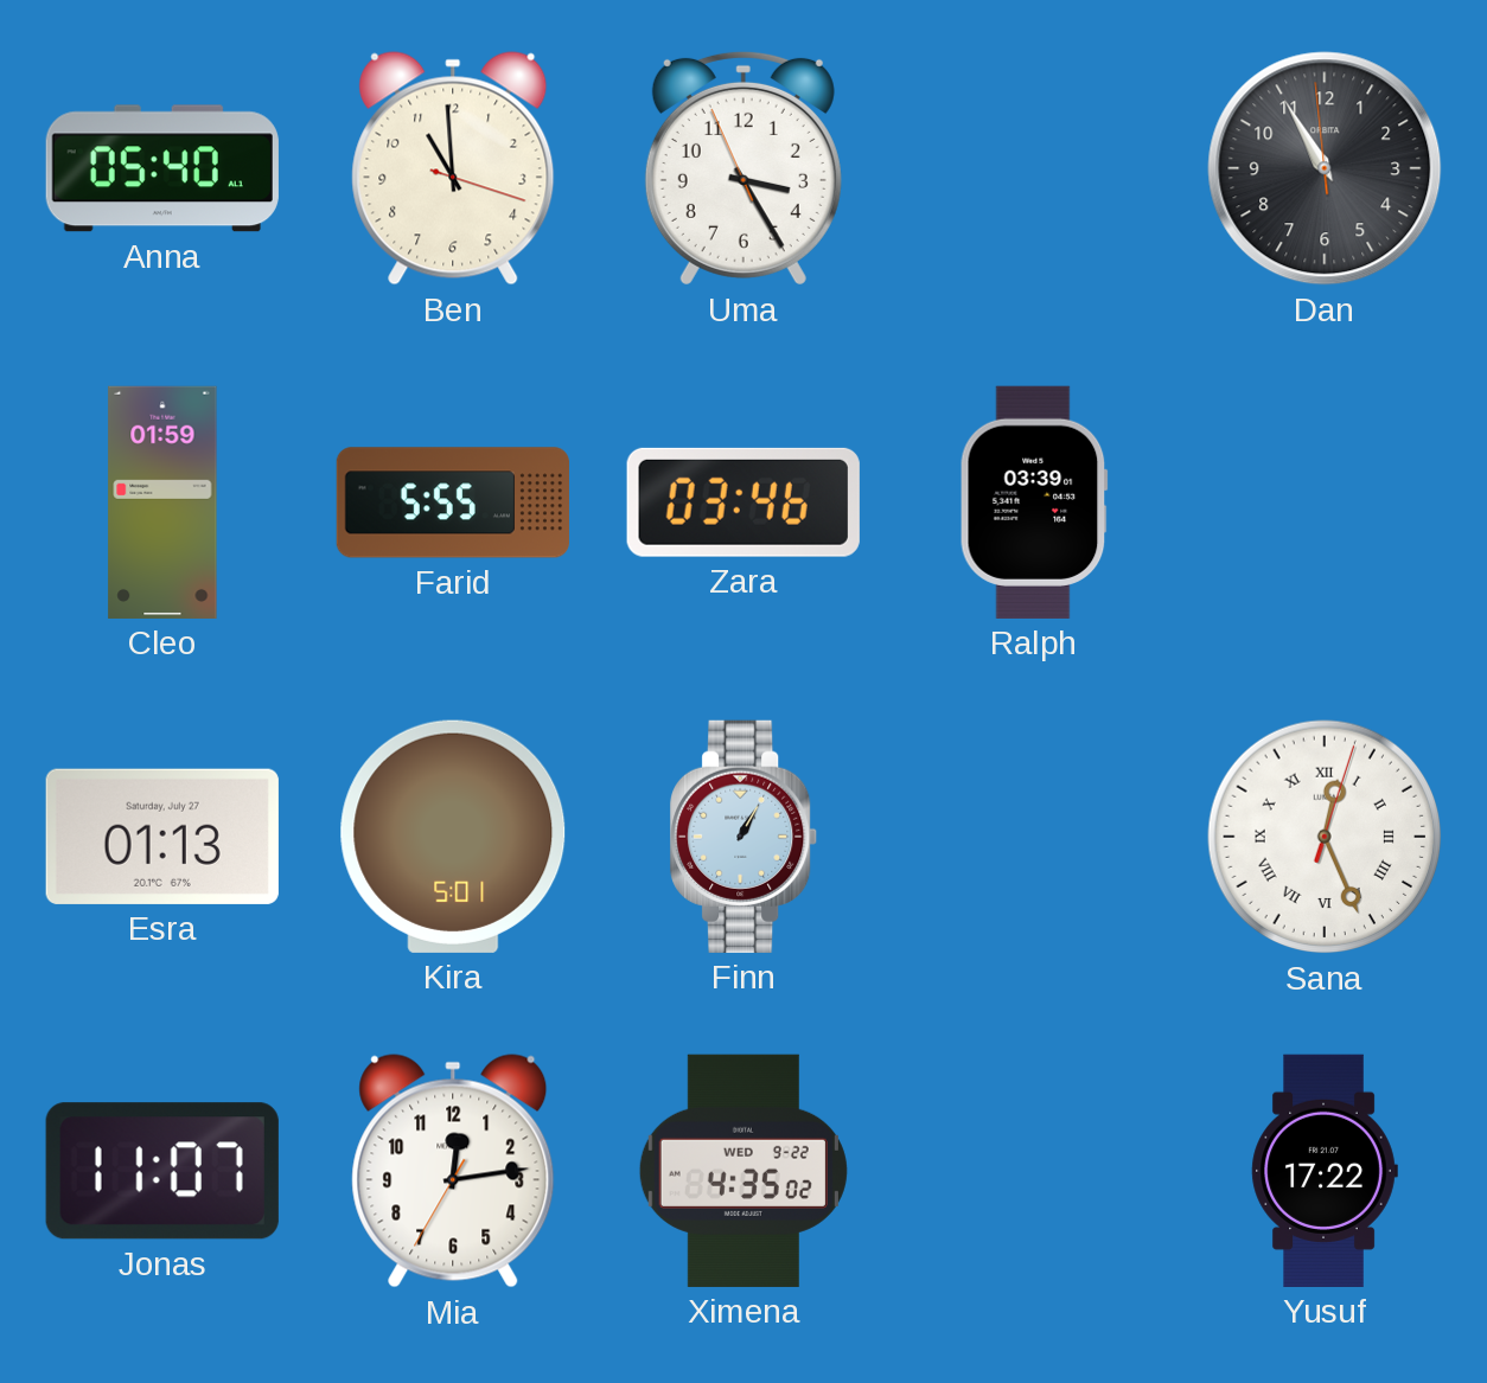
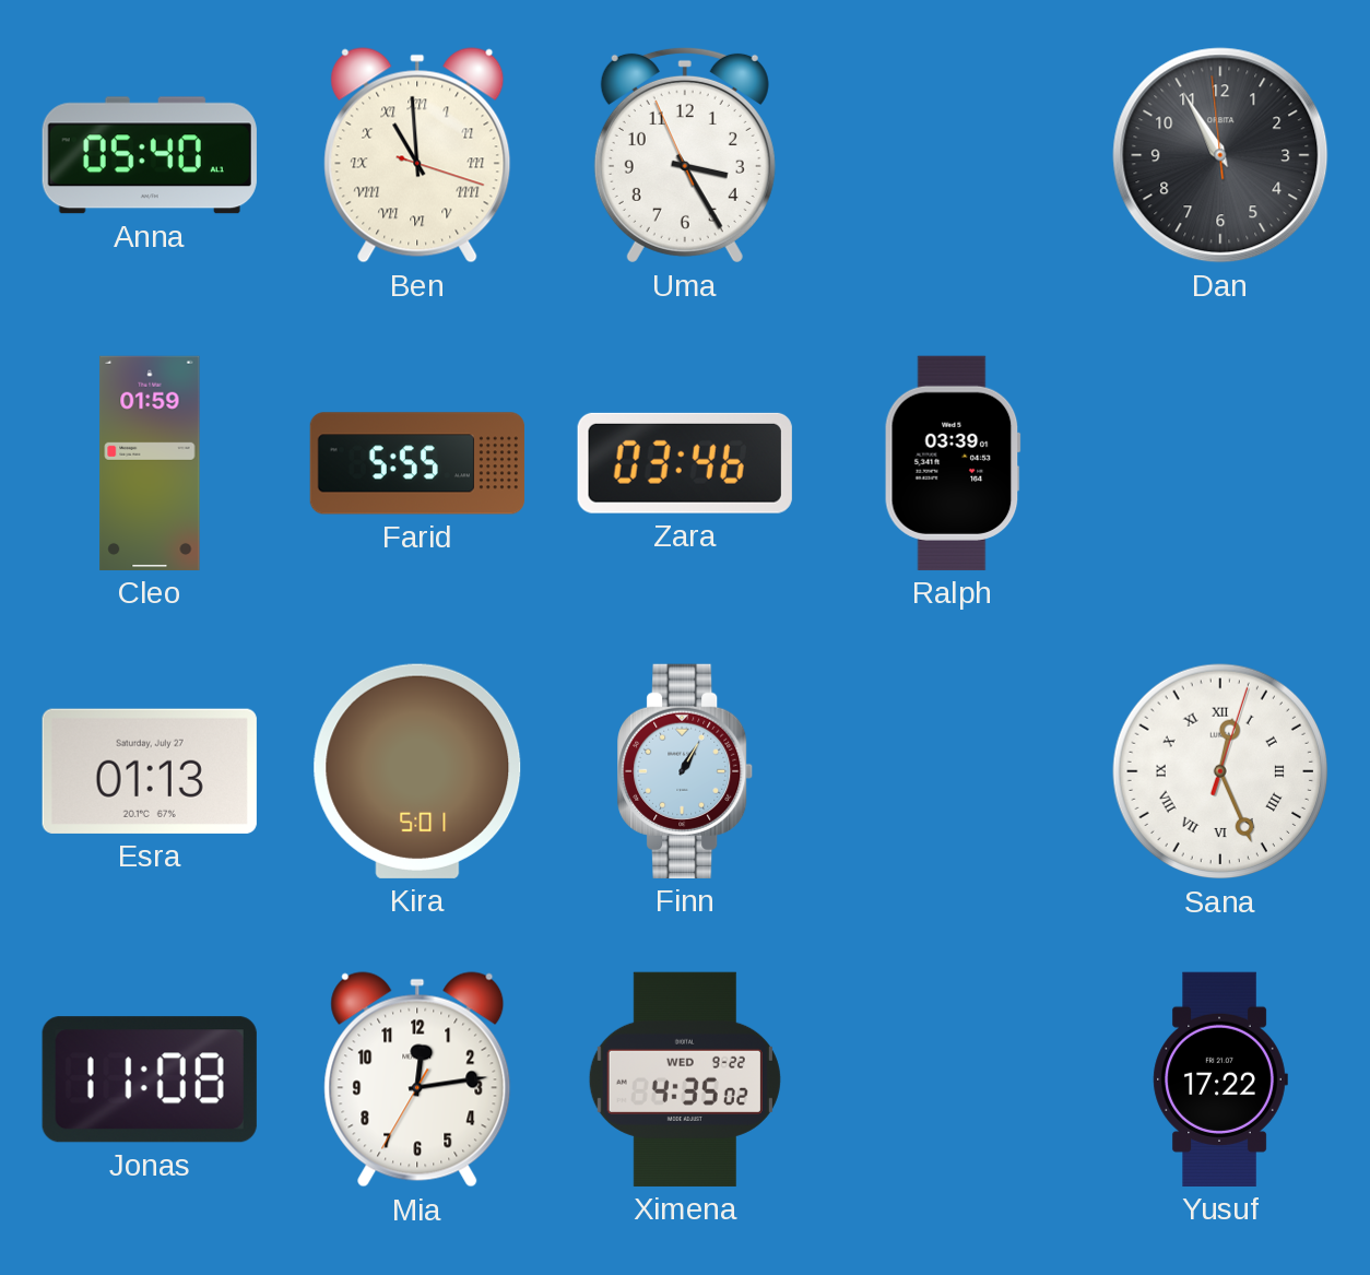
Ben numerals: Arabic -> Roman (417, 155)
Jonas: 11:07 -> 11:08 (150, 1079)
